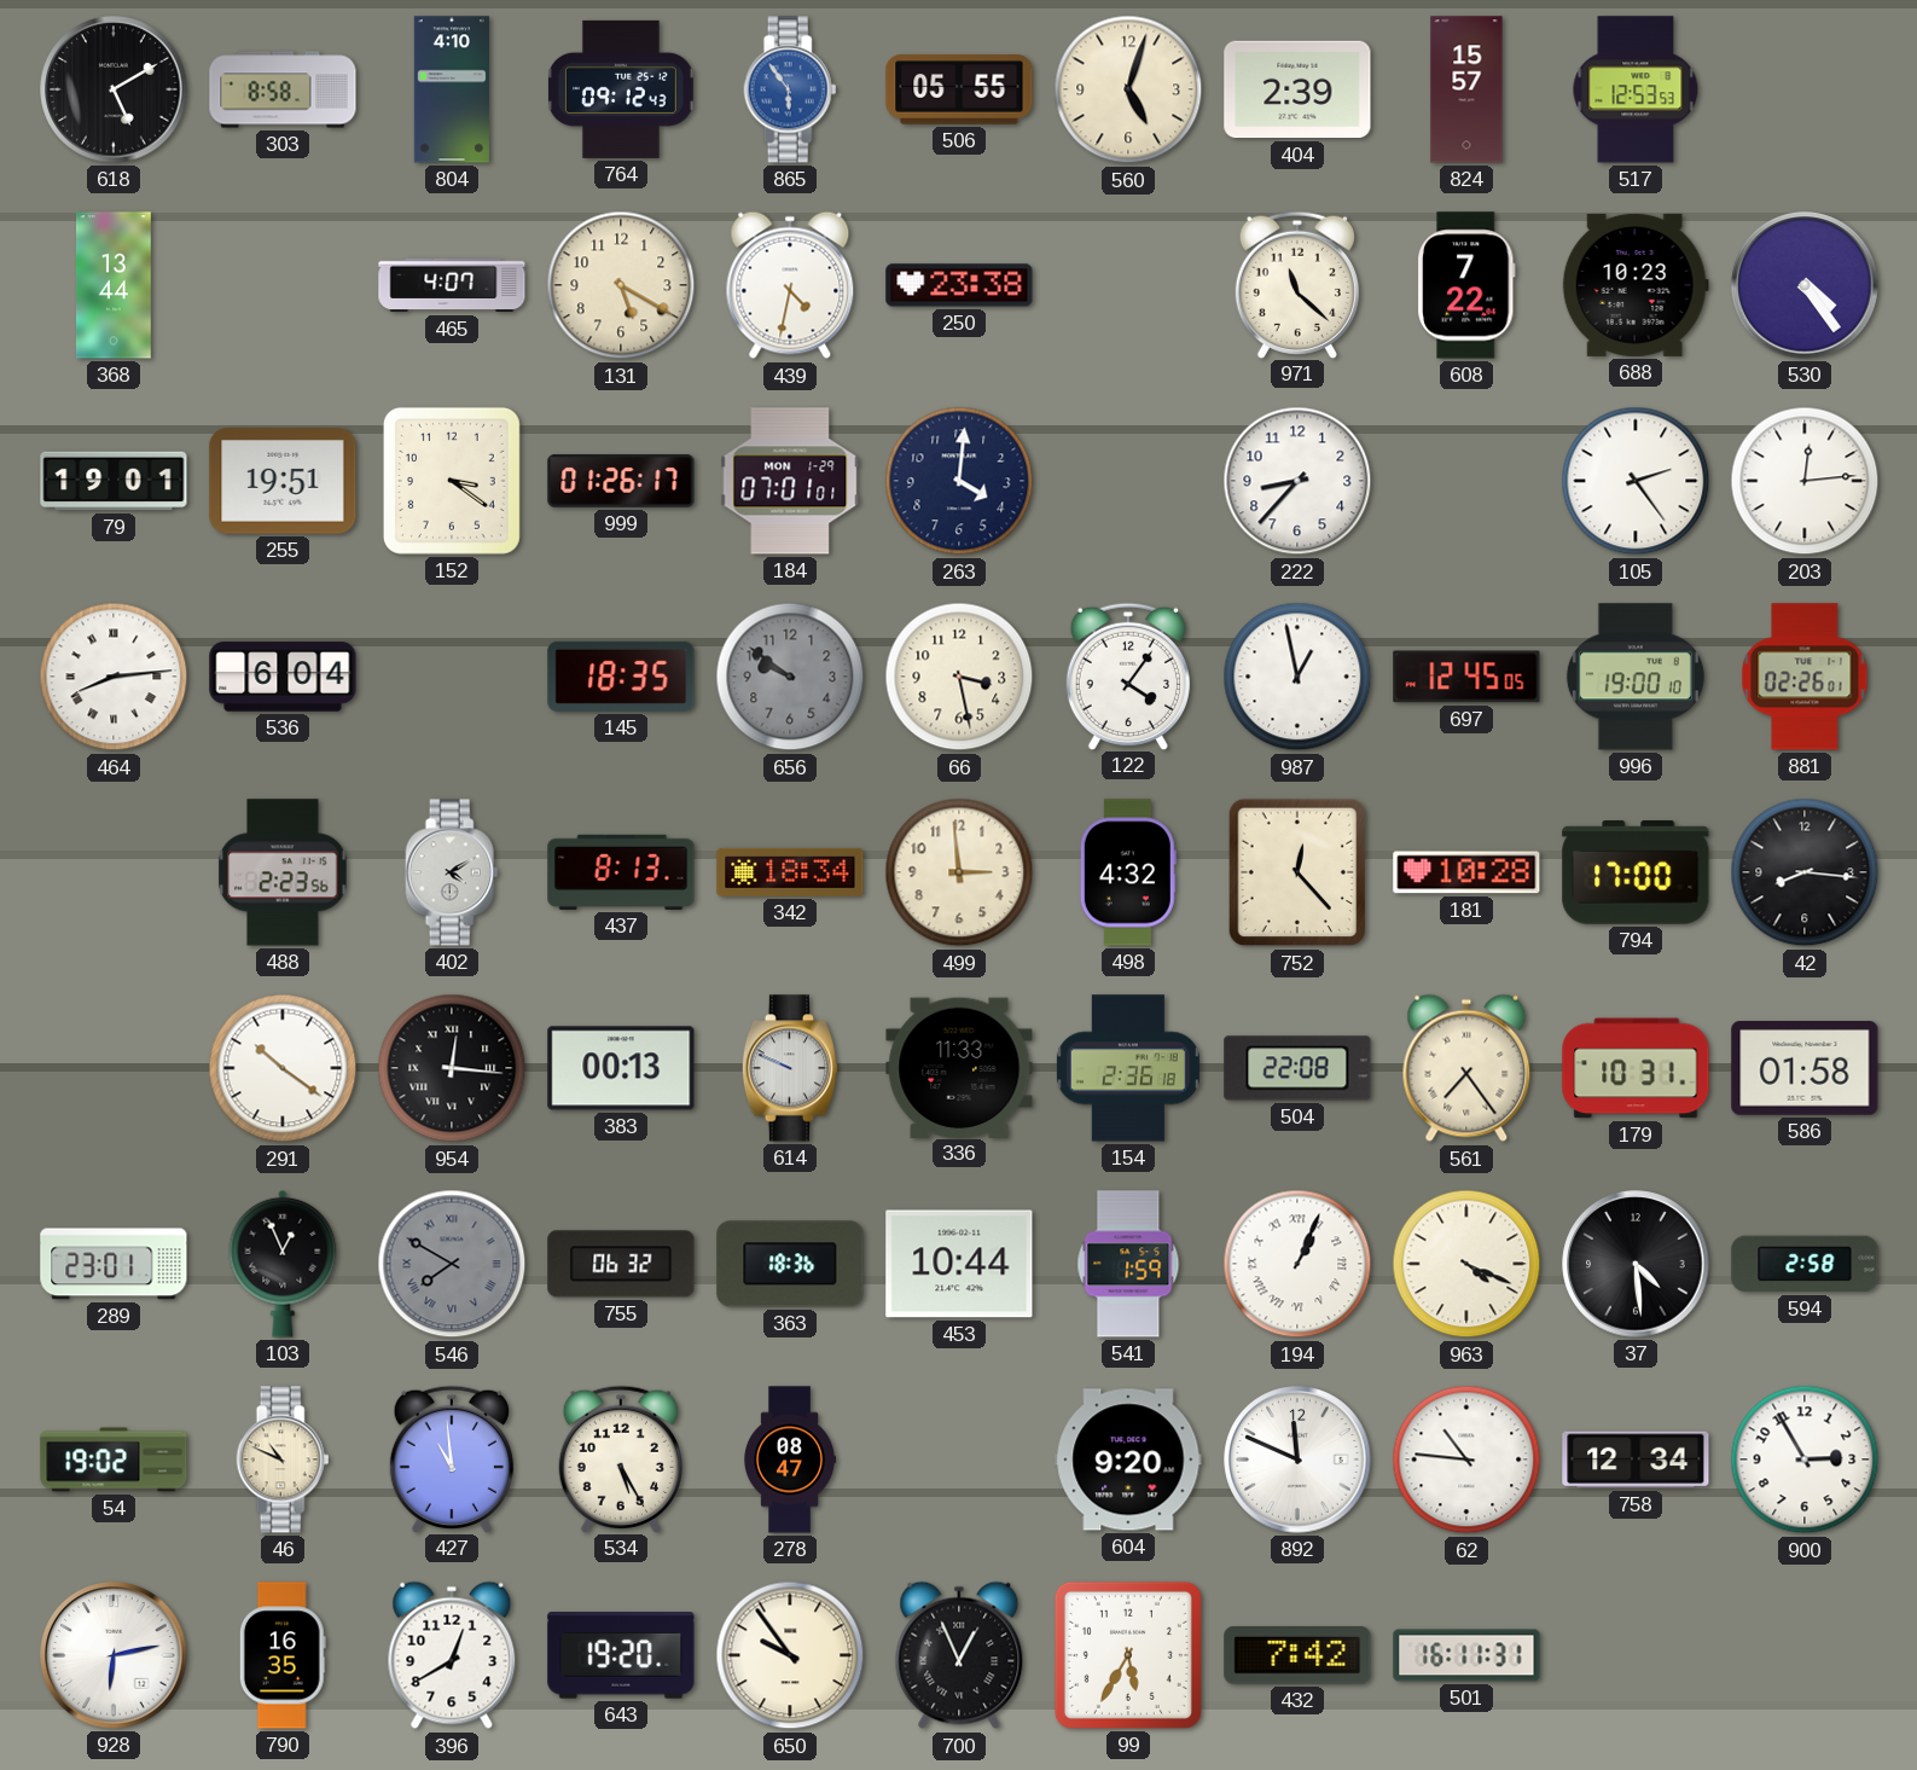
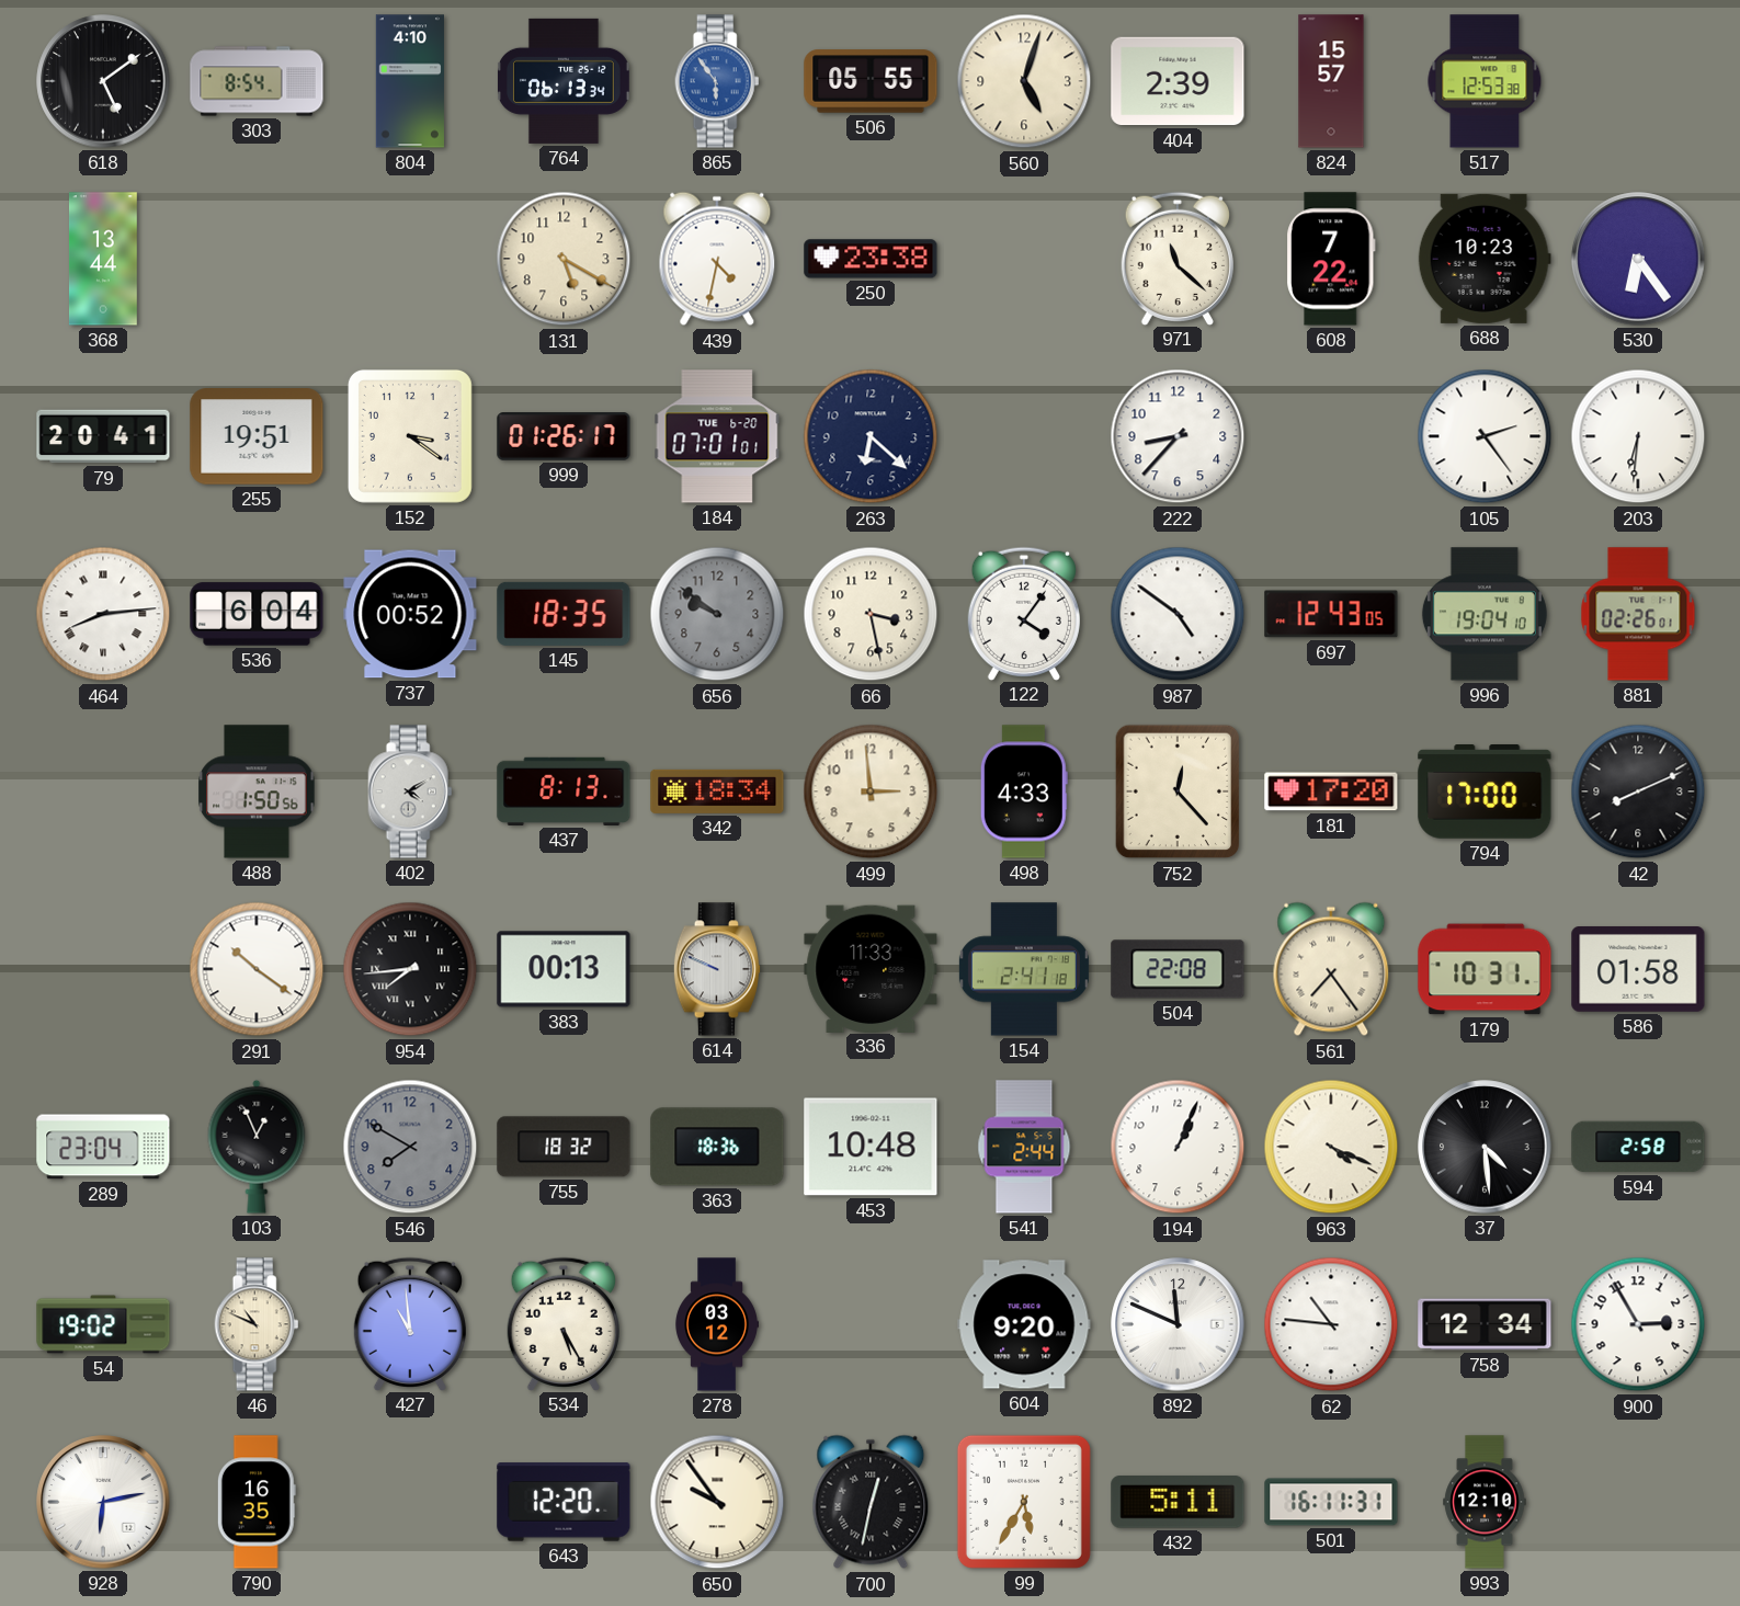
618: 5:10 -> 5:09 (103, 81)
303: 8:58 -> 8:54 (257, 81)
764: 09:12 -> 06:13 (565, 81)
517: 12:53:53 -> 12:53:38 (1485, 81)
465: 4:07 -> none (452, 285)
530: 4:24 -> 6:24 (1638, 259)
79: 19:01 -> 20:41 (103, 436)
184 date: MON 1-29 -> TUE 6-20 (717, 436)
263: 4:01 -> 6:22 (871, 436)
203: 12:14 -> 6:31 (1638, 436)
737: none -> 00:52 (410, 614)
987: 12:58 -> 4:51 (1178, 614)
697: 12:45 -> 12:43 (1331, 614)
996: 19:00 -> 19:04 (1485, 614)
488: 2:23 -> 1:50 (257, 791)
498: 4:32 -> 4:33 (1024, 791)
181: 10:28 -> 17:20 (1331, 791)
42: 8:16 -> 8:11 (1638, 791)
954: 12:16 -> 7:44 (410, 969)
154: 2:36 -> 2:41 (1024, 969)
289: 23:01 -> 23:04 (103, 1147)
546 numerals: Roman -> Arabic (410, 1147)
755: 06:32 -> 18:32 (564, 1147)
453: 10:44 -> 10:48 (871, 1147)
541: 1:59 -> 2:44 (1024, 1147)
194 numerals: Roman -> Arabic (1178, 1147)
278: 08:47 -> 03:12 (716, 1324)
396: 12:40 -> none (452, 1655)
643: 19:20 -> 12:20 (564, 1502)
700: 12:56 -> 12:32 (871, 1502)
432: 7:42 -> 5:11 (1178, 1502)
993: none -> 12:10 (1485, 1502)
